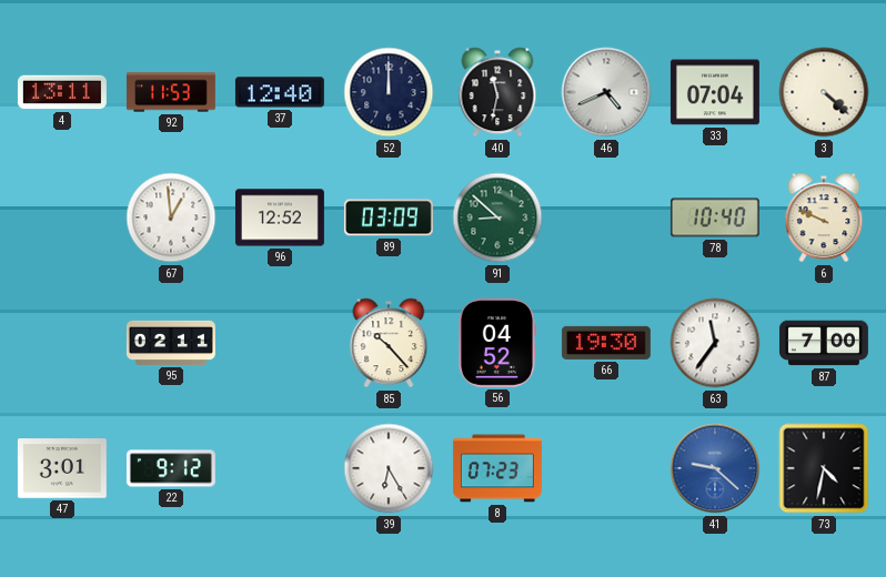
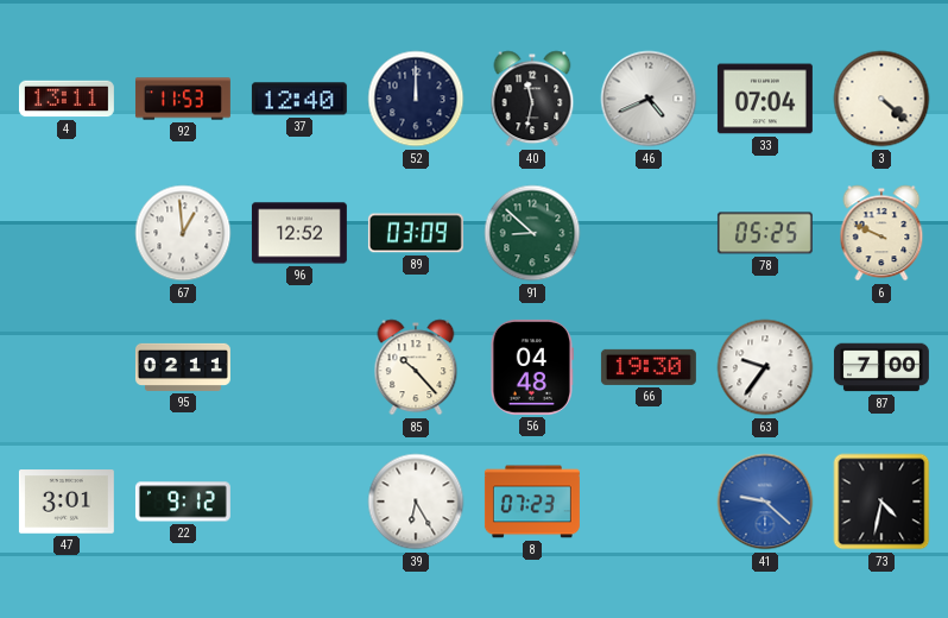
78: 10:40 -> 05:25 (765, 233)
56: 04:52 -> 04:48 (532, 367)
63: 11:36 -> 9:36 (765, 367)
